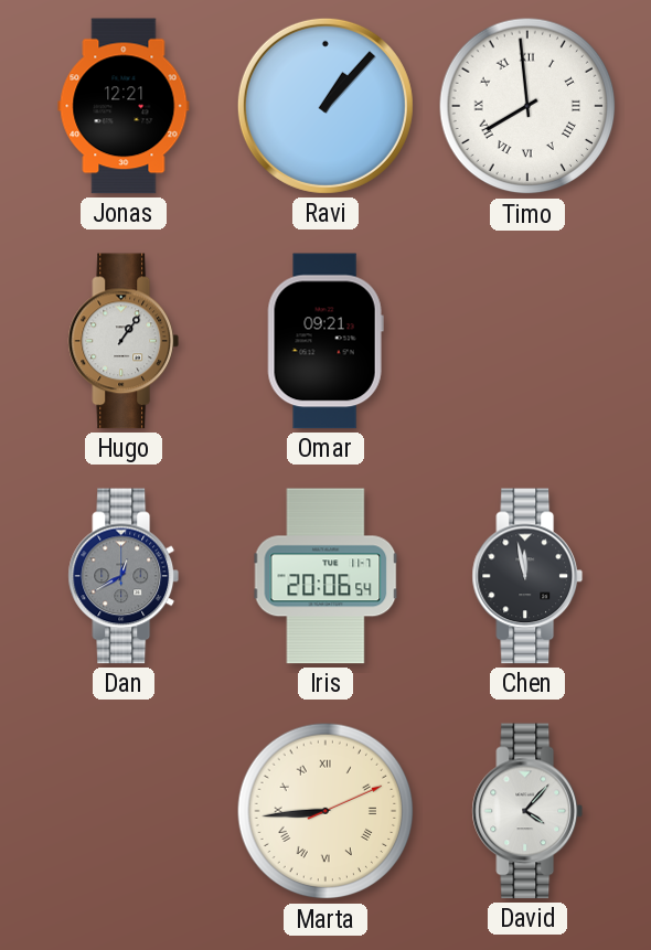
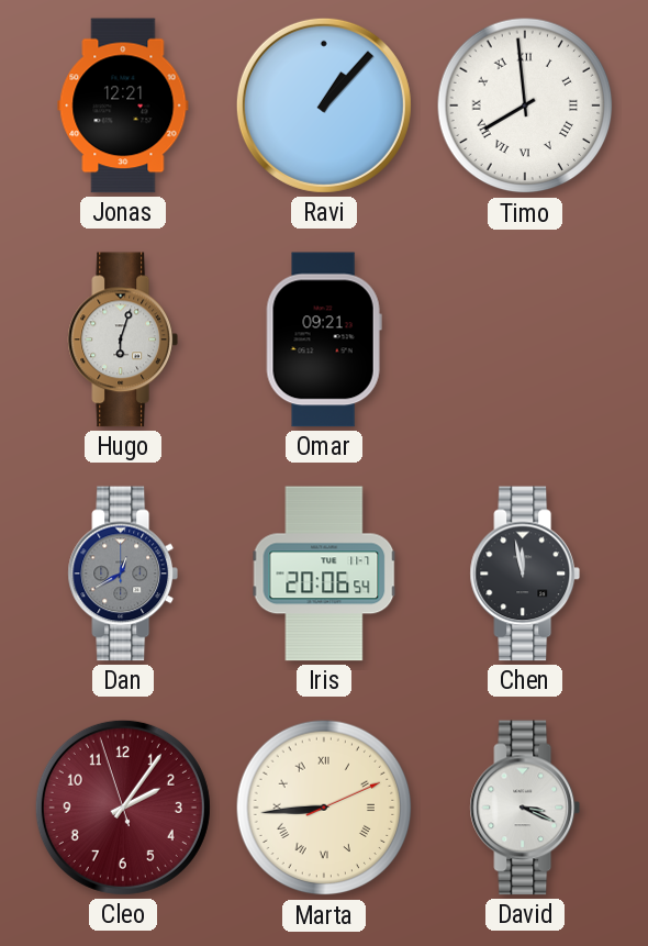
Hugo: 1:06 -> 6:03 (123, 340)
Cleo: none -> 2:05 (123, 808)
David: 4:07 -> 3:19 (525, 808)
